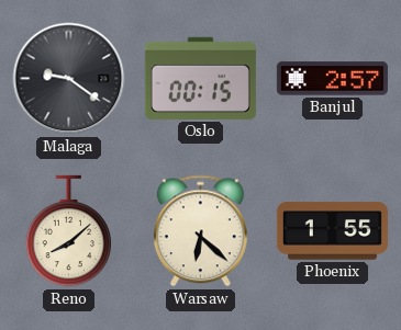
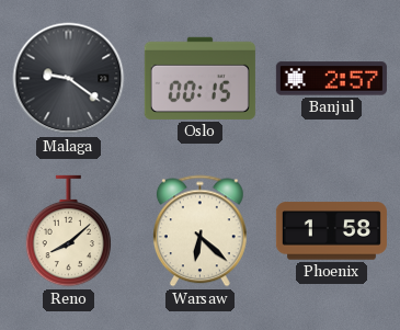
Phoenix: 1:55 -> 1:58 (331, 231)
